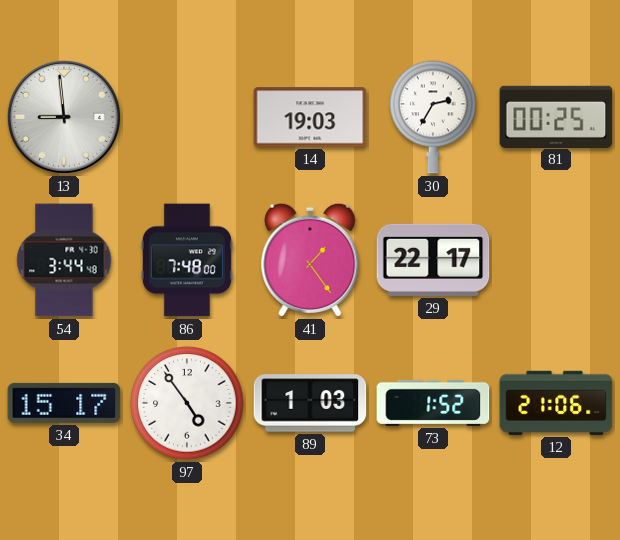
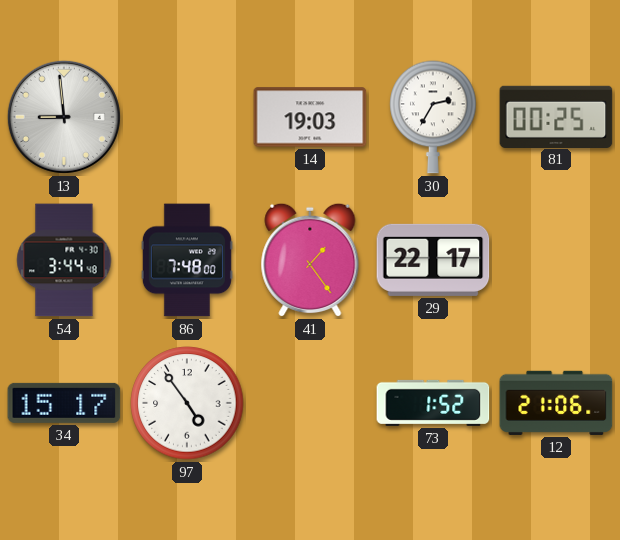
89: 1:03 -> none (310, 403)
